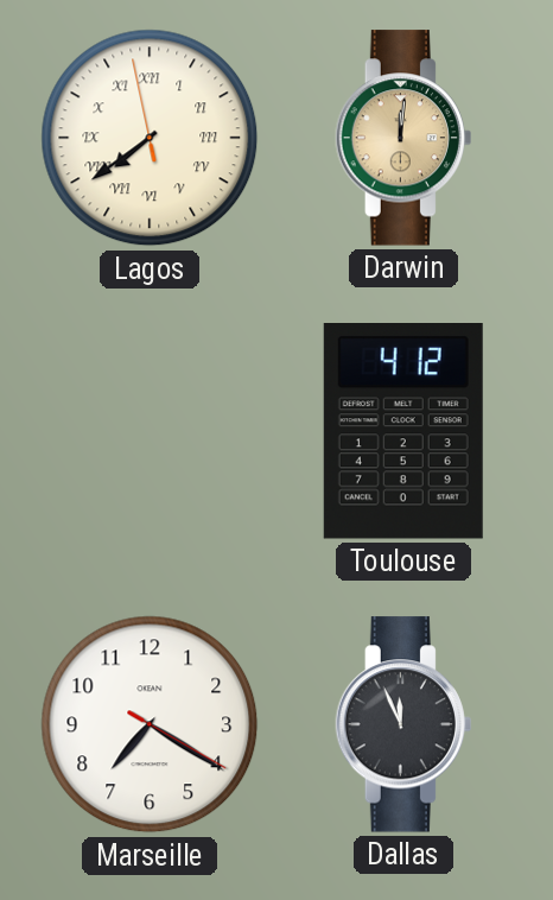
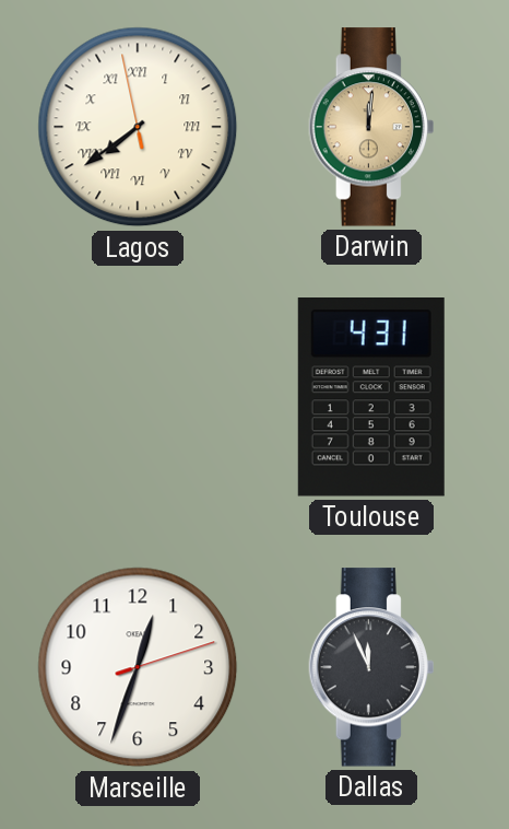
Toulouse: 4:12 -> 4:31 (371, 398)
Marseille: 7:20 -> 12:33 (138, 667)
